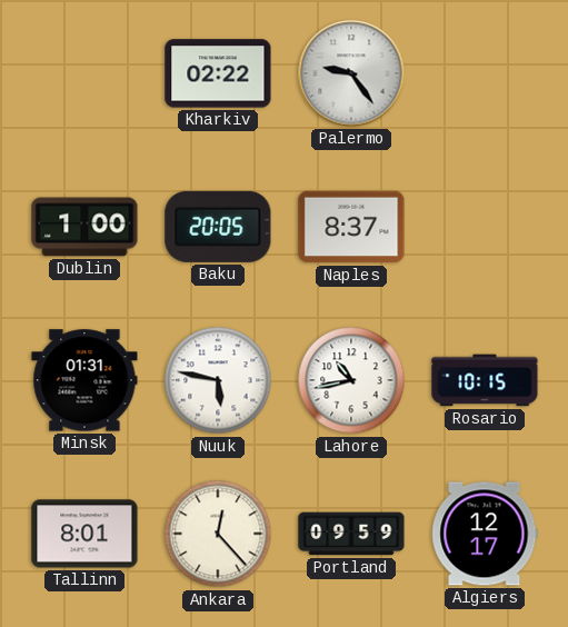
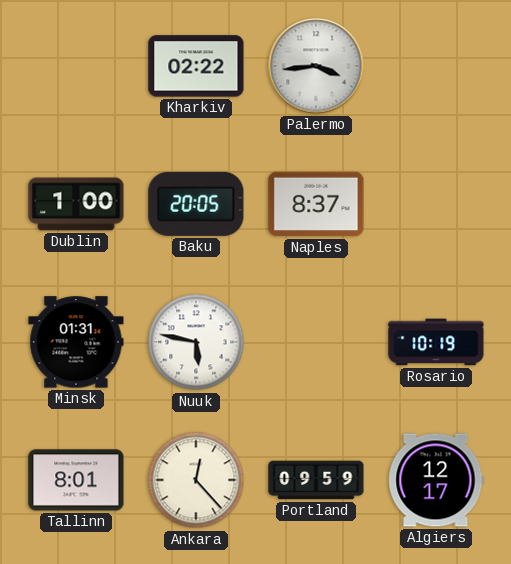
Palermo: 9:24 -> 3:44 (316, 66)
Lahore: 10:43 -> none (351, 380)
Rosario: 10:15 -> 10:19 (436, 342)
